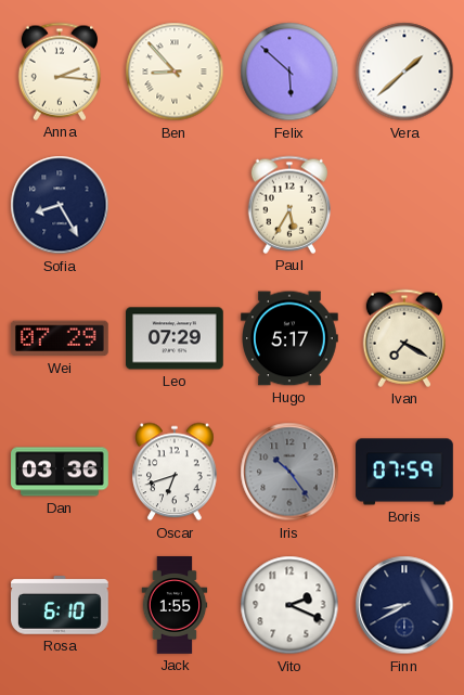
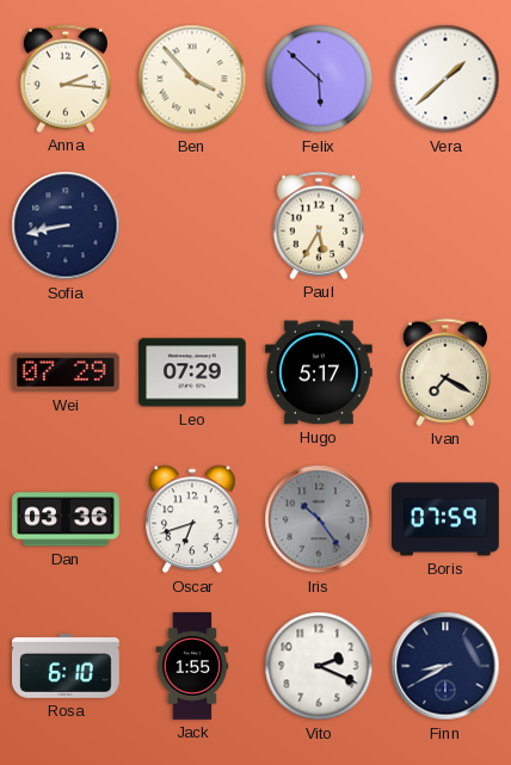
Ben: 8:53 -> 3:53 (192, 79)
Sofia: 8:25 -> 8:43 (66, 226)
